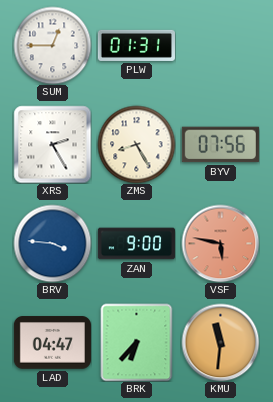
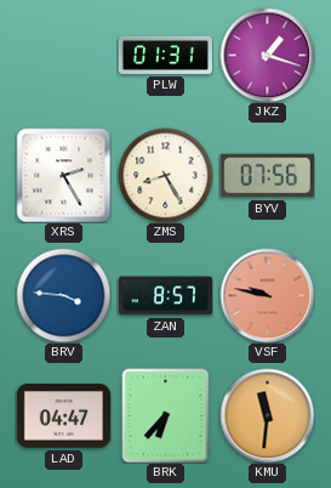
SUM: 12:45 -> none (52, 45)
JKZ: none -> 1:18 (267, 55)
ZAN: 9:00 -> 8:57 (165, 296)
VSF: 5:47 -> 9:47 (267, 295)
